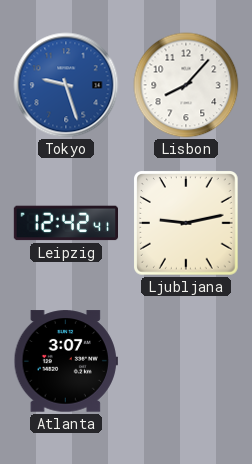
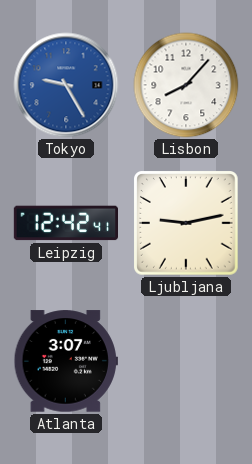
Tokyo: 9:27 -> 9:25 (66, 85)
